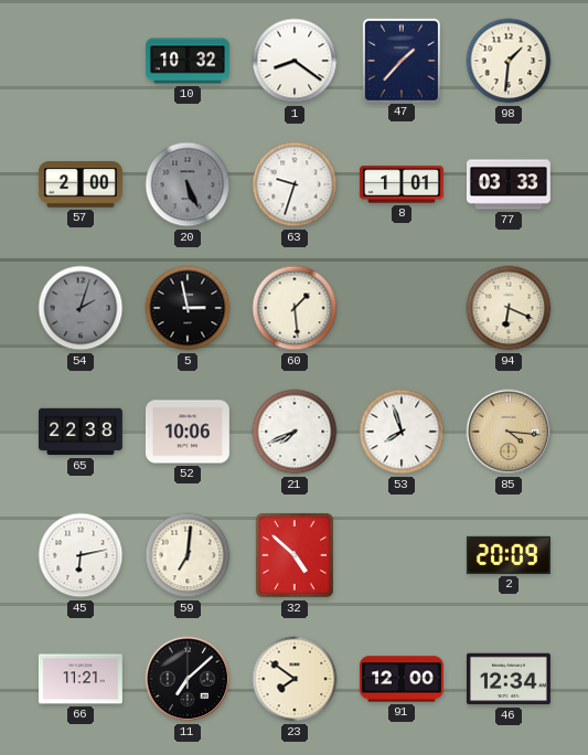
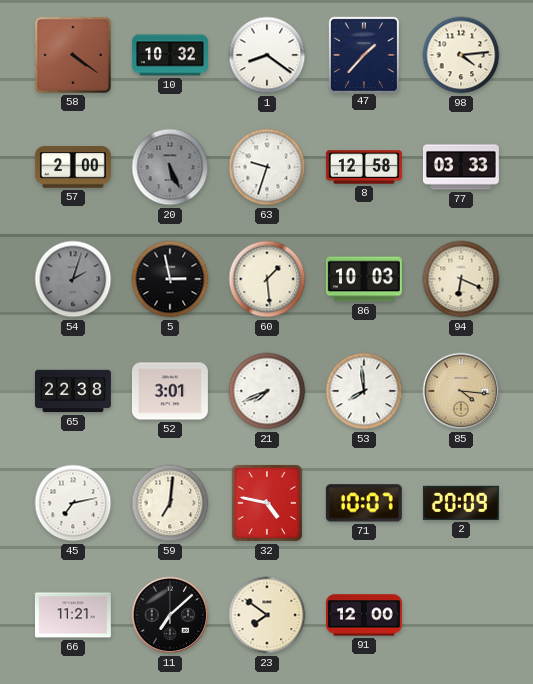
58: none -> 4:21 (73, 55)
98: 1:31 -> 4:14 (461, 55)
8: 1:01 -> 12:58 (364, 167)
86: none -> 10:03 (364, 279)
52: 10:06 -> 3:01 (170, 391)
53: 7:57 -> 7:59 (364, 391)
45: 6:13 -> 7:13 (73, 503)
32: 4:52 -> 4:47 (267, 503)
71: none -> 10:07 (364, 503)
46: 12:34 -> none (509, 679)
